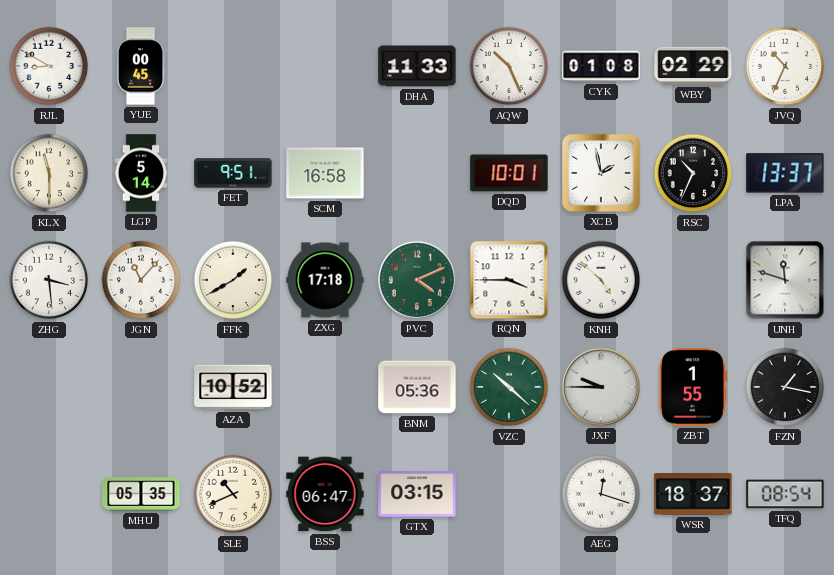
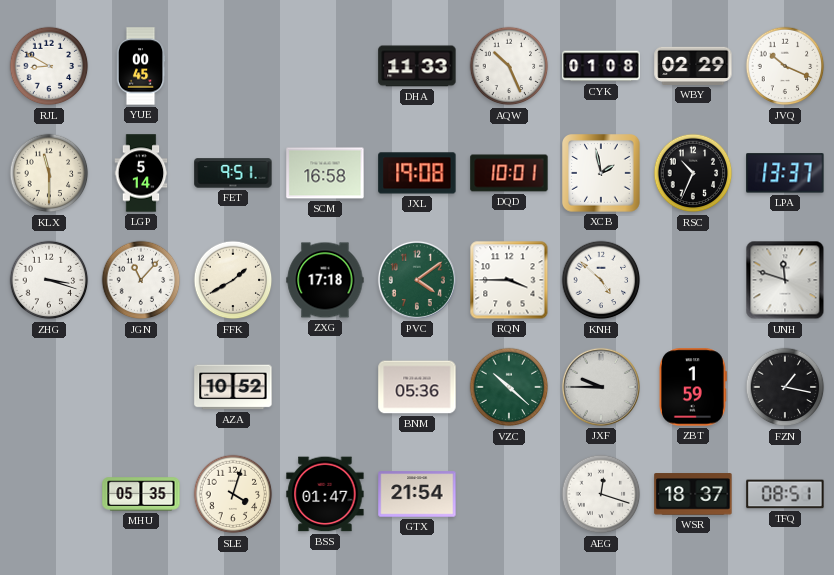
JVQ: 10:34 -> 10:19 (785, 66)
JXL: none -> 19:08 (417, 173)
ZHG: 3:29 -> 3:18 (49, 280)
PVC: 4:11 -> 4:09 (417, 280)
ZBT: 1:55 -> 1:59 (693, 387)
SLE: 10:41 -> 4:03 (233, 494)
BSS: 06:47 -> 01:47 (325, 494)
GTX: 03:15 -> 21:54 (417, 494)
TFQ: 08:54 -> 08:51 (785, 494)
